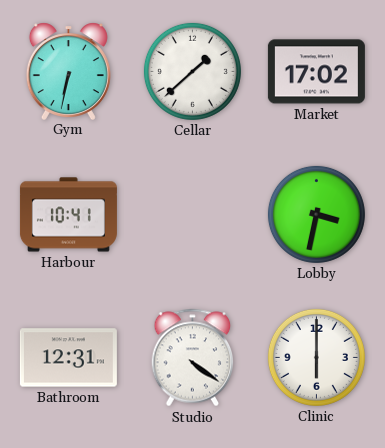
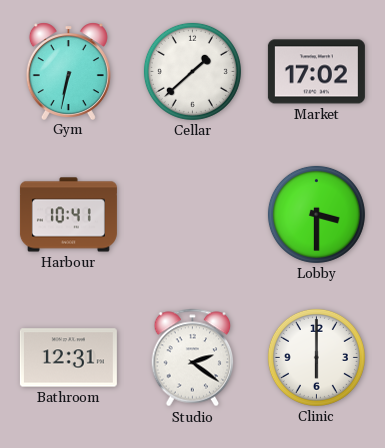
Lobby: 3:32 -> 3:30 (316, 214)
Studio: 4:21 -> 2:21 (193, 358)
